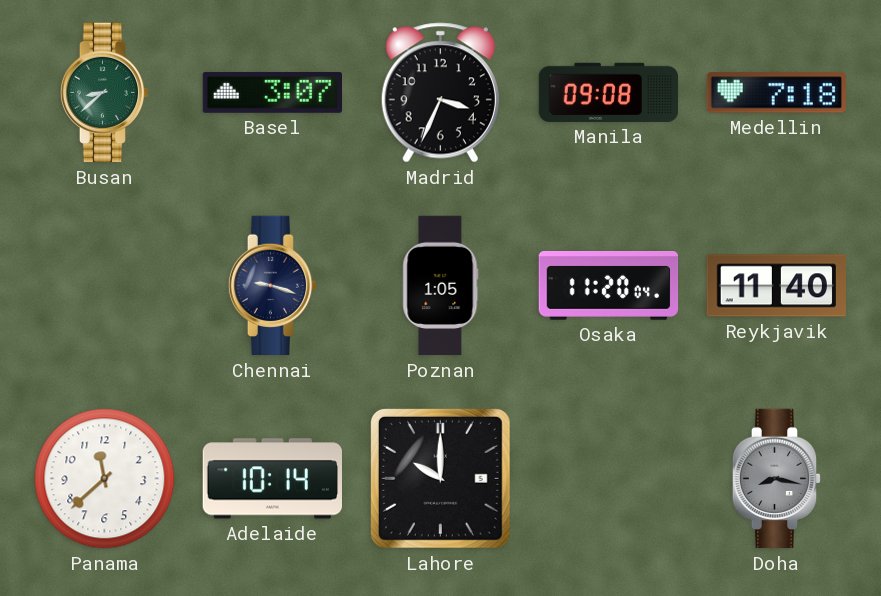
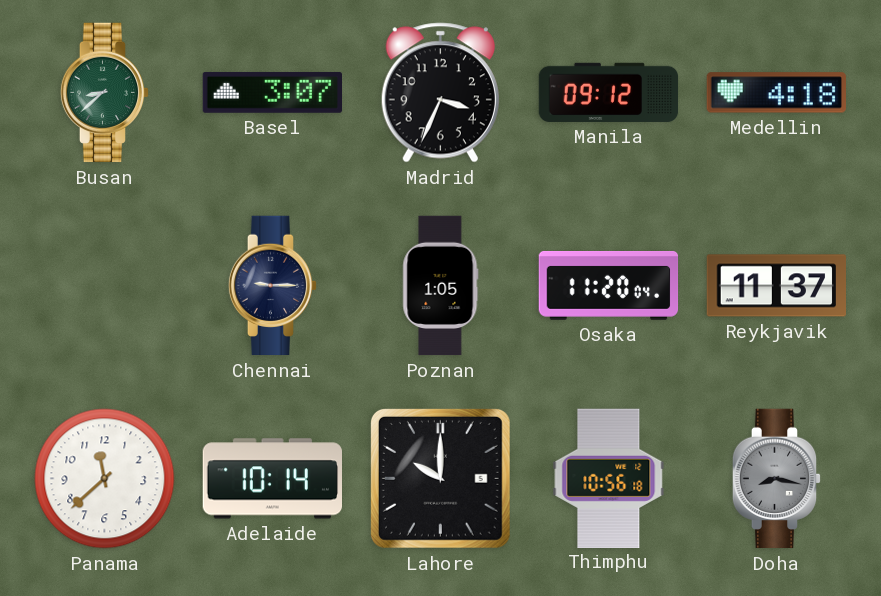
Manila: 09:08 -> 09:12 (609, 92)
Medellin: 7:18 -> 4:18 (776, 93)
Chennai: 9:18 -> 9:15 (273, 286)
Reykjavik: 11:40 -> 11:37 (776, 286)
Thimphu: none -> 10:56 (609, 478)
